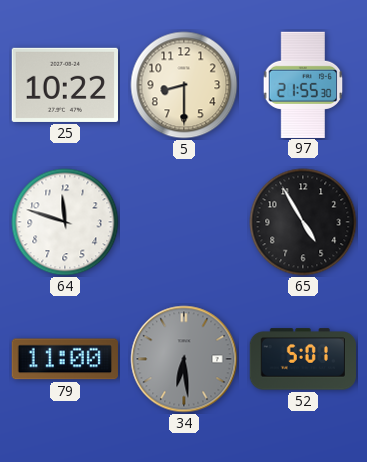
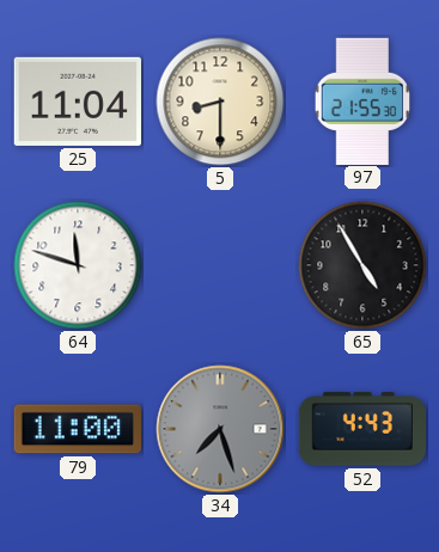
25: 10:22 -> 11:04 (77, 102)
34: 6:29 -> 7:27 (220, 429)
52: 5:01 -> 4:43 (361, 429)
